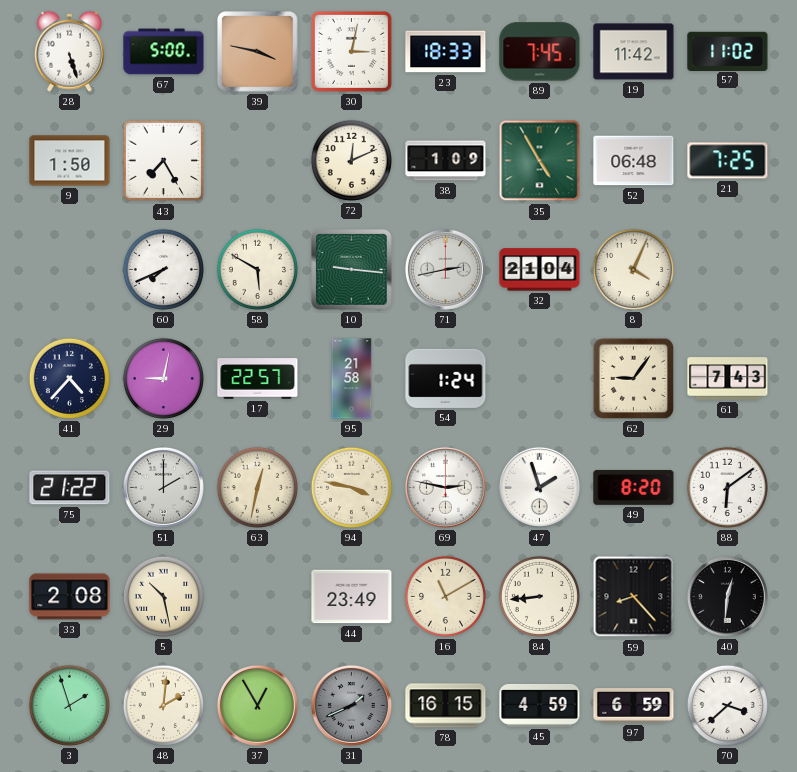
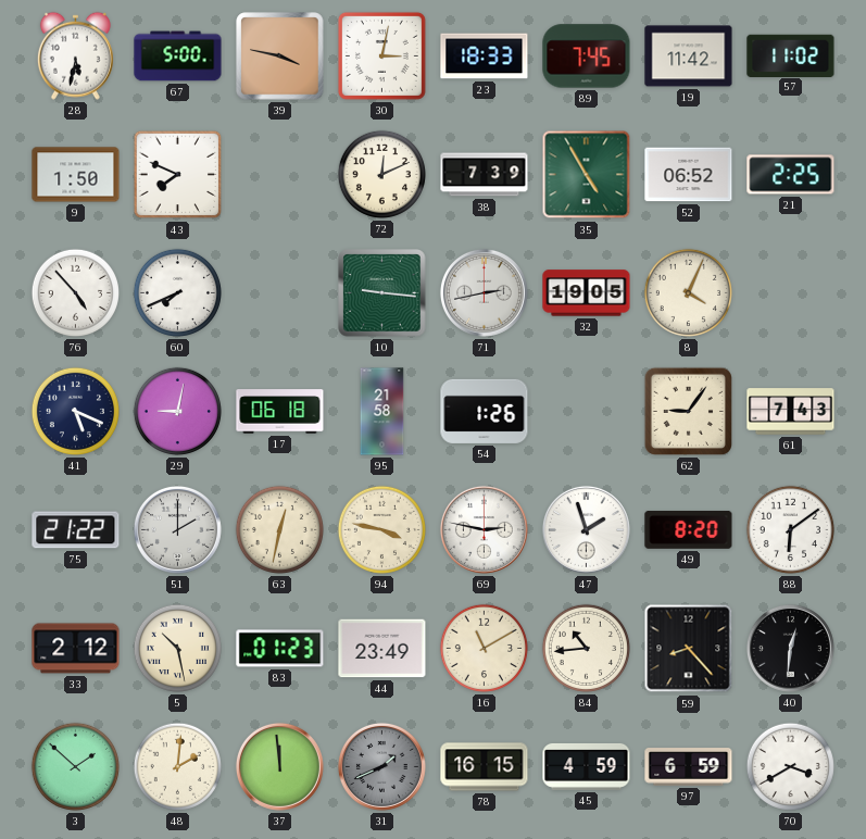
28: 5:27 -> 5:32 (75, 55)
43: 7:25 -> 7:49 (178, 175)
38: 1:09 -> 7:39 (485, 175)
52: 06:48 -> 06:52 (689, 175)
21: 7:25 -> 2:25 (791, 175)
76: none -> 4:53 (75, 292)
58: 5:50 -> none (257, 269)
32: 21:04 -> 19:05 (587, 293)
41: 4:37 -> 5:19 (75, 411)
17: 22:57 -> 06:18 (280, 412)
54: 1:24 -> 1:26 (485, 411)
33: 2:08 -> 2:12 (76, 649)
83: none -> 01:23 (280, 649)
84: 8:44 -> 10:44 (586, 648)
3: 1:57 -> 1:52 (75, 766)
37: 12:55 -> 11:59 (279, 766)
70: 3:38 -> 3:40 (790, 766)
